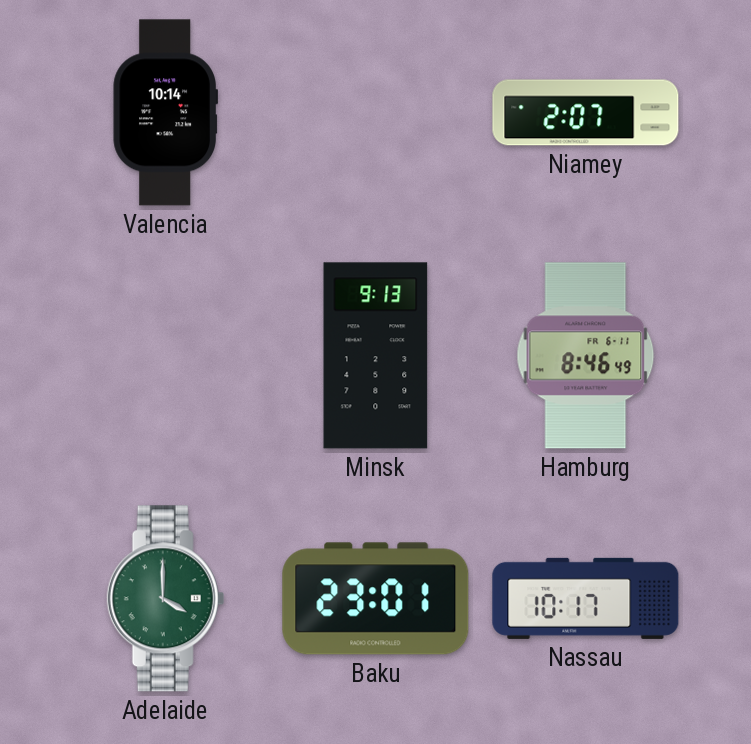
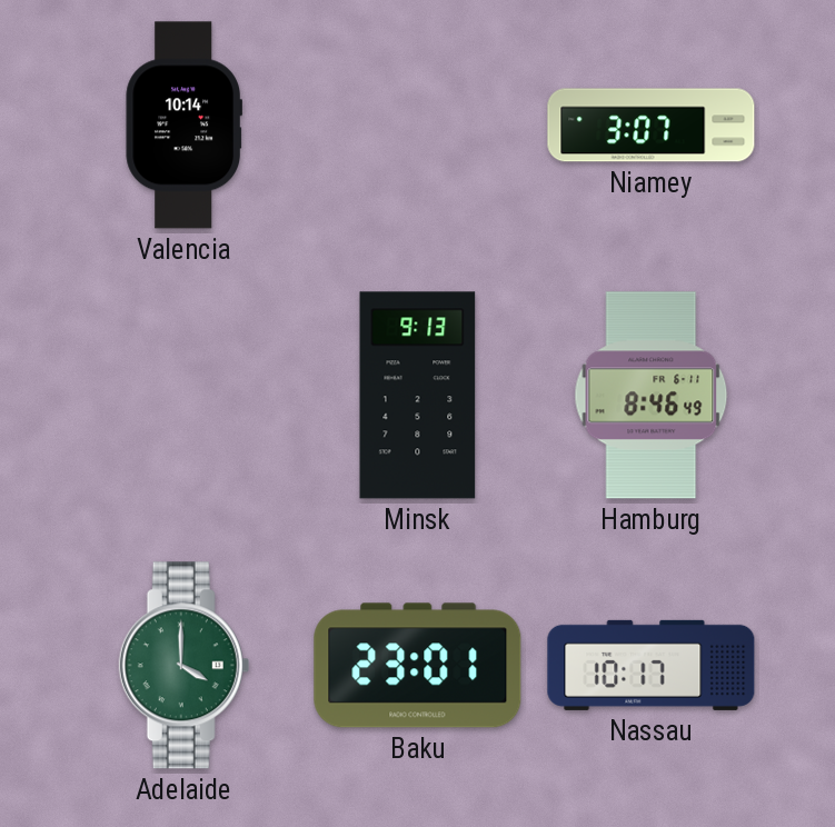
Niamey: 2:07 -> 3:07 (652, 126)
